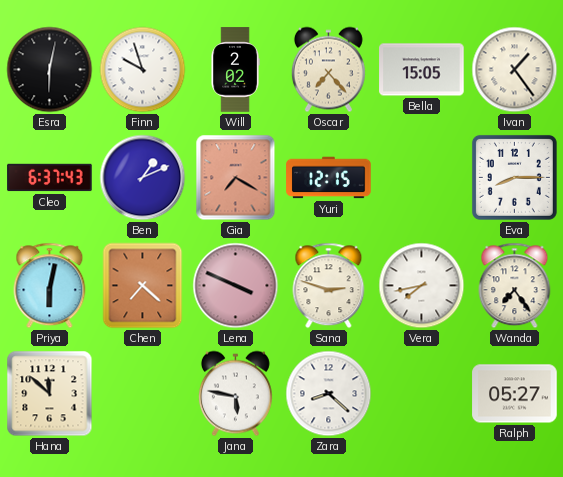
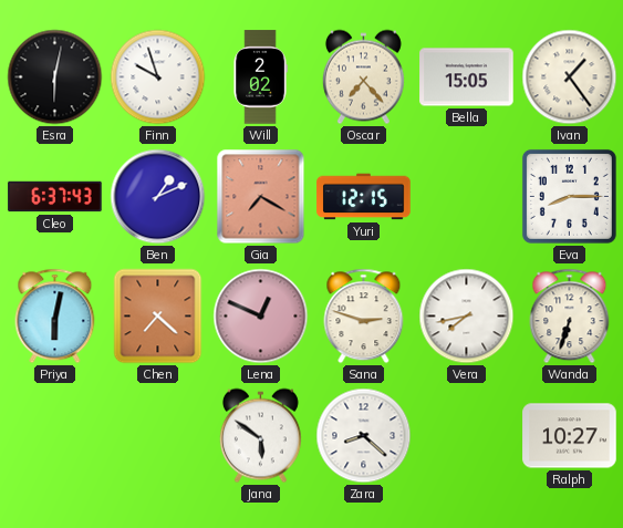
Lena: 3:49 -> 12:49 (261, 317)
Wanda: 7:24 -> 6:33 (570, 317)
Hana: 11:52 -> none (50, 394)
Jana: 5:47 -> 5:51 (260, 436)
Ralph: 05:27 -> 10:27 (570, 436)
